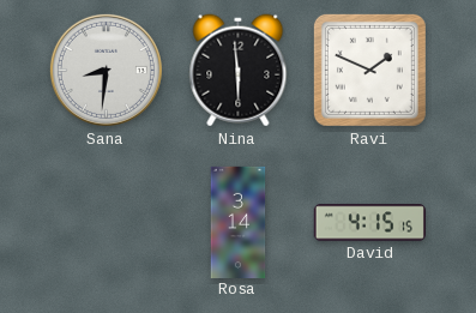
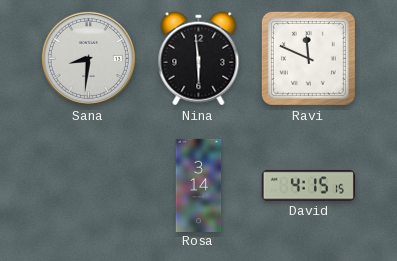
Ravi: 1:49 -> 11:49 (308, 58)
